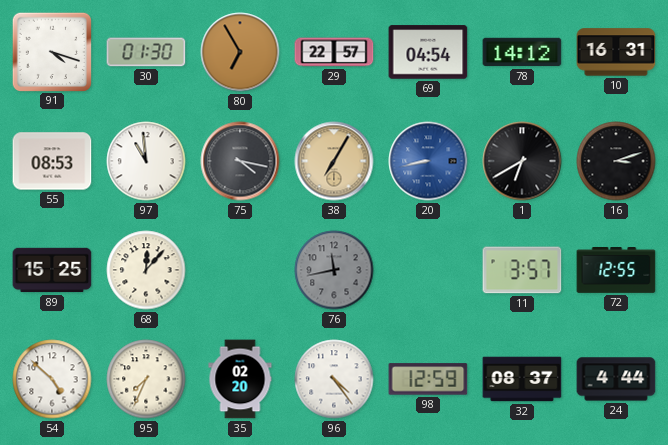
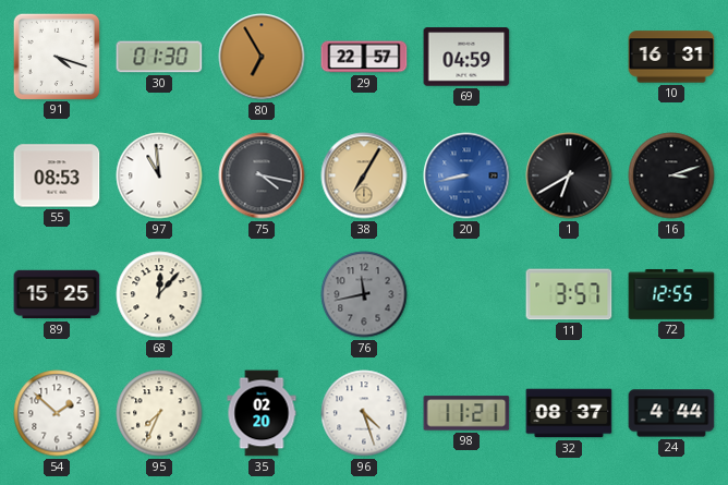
69: 04:54 -> 04:59 (466, 57)
78: 14:12 -> none (522, 52)
54: 4:52 -> 1:52 (57, 413)
96: 4:24 -> 4:27 (364, 413)
98: 12:59 -> 11:21 (466, 413)
